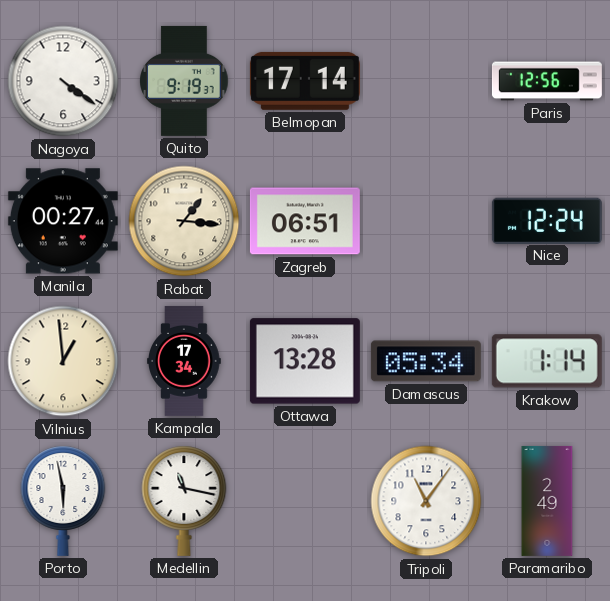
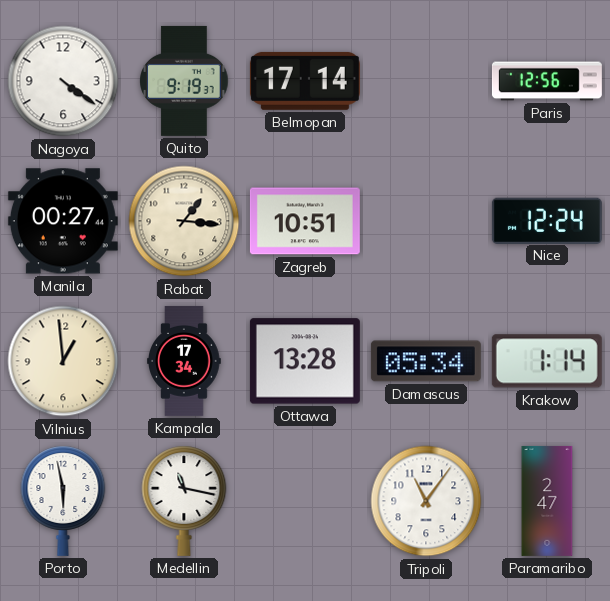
Zagreb: 06:51 -> 10:51 (305, 221)
Paramaribo: 2:49 -> 2:47 (547, 501)
